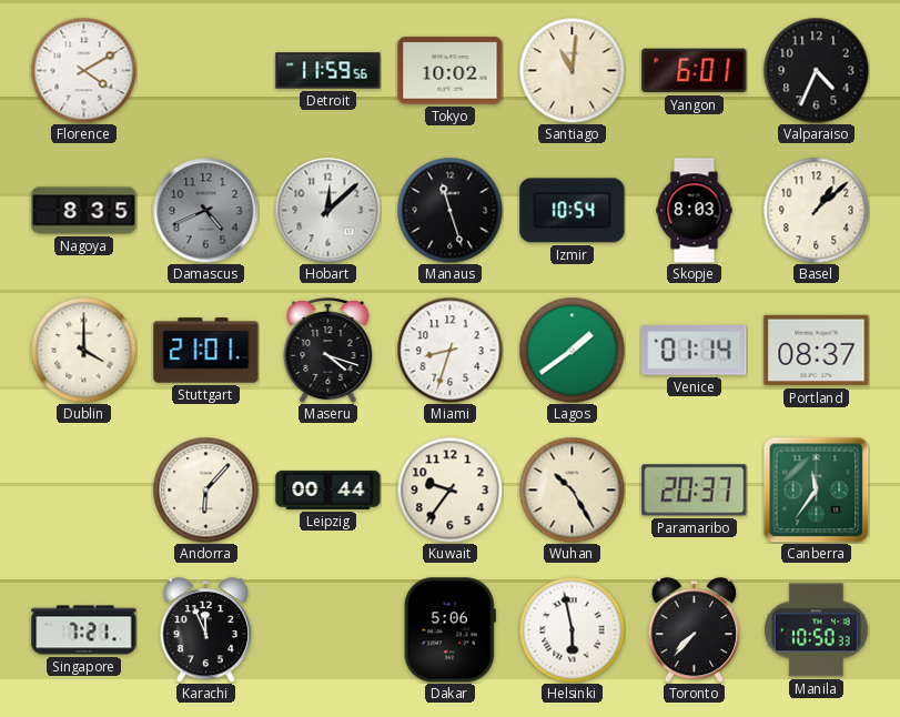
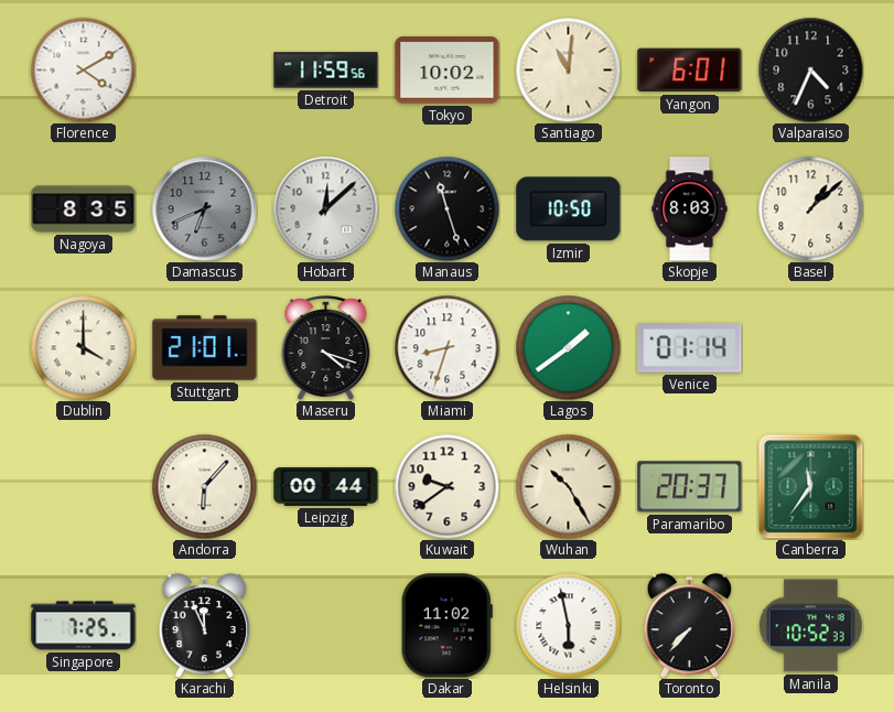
Damascus: 4:41 -> 6:41 (204, 208)
Izmir: 10:54 -> 10:50 (569, 209)
Portland: 08:37 -> none (817, 351)
Kuwait: 9:36 -> 9:39 (446, 486)
Singapore: 7:21 -> 7:25 (84, 626)
Dakar: 5:06 -> 11:02 (446, 626)
Manila: 10:50 -> 10:52 (810, 626)
